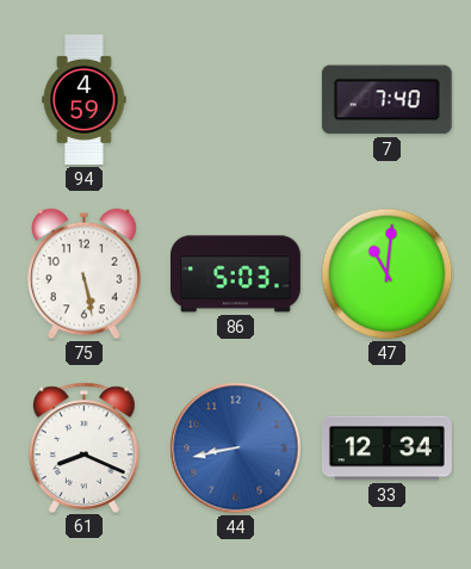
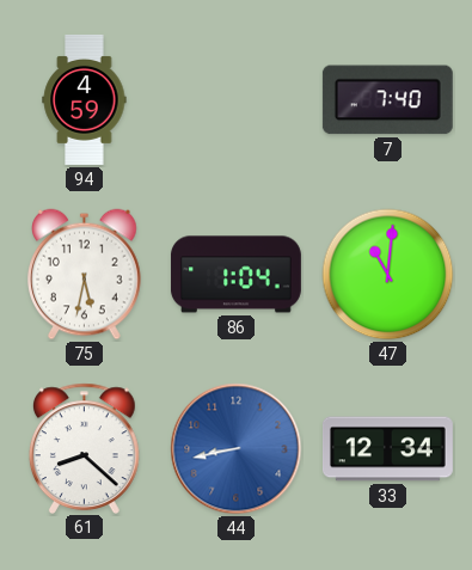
75: 5:28 -> 5:32 (85, 275)
86: 5:03 -> 1:04 (235, 275)
61: 8:19 -> 8:22 (85, 448)
